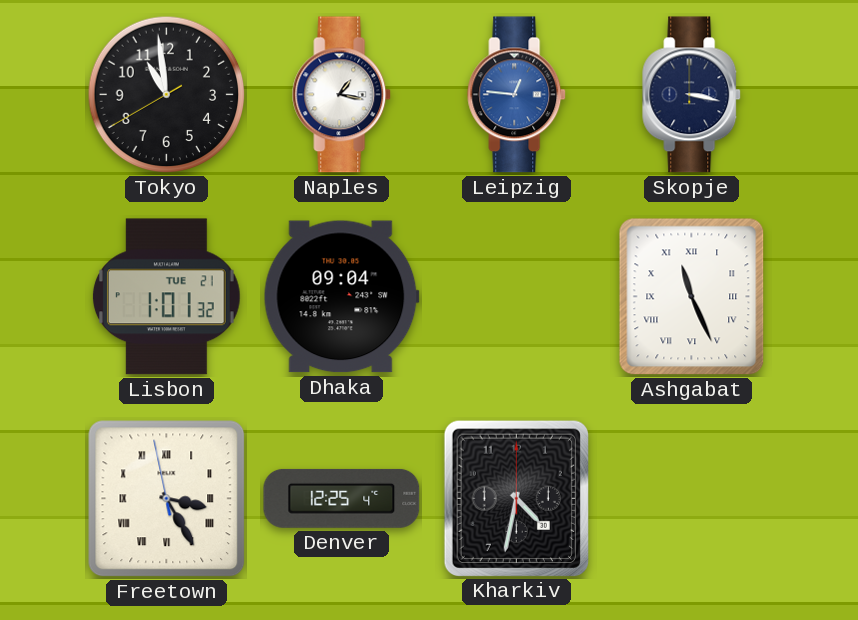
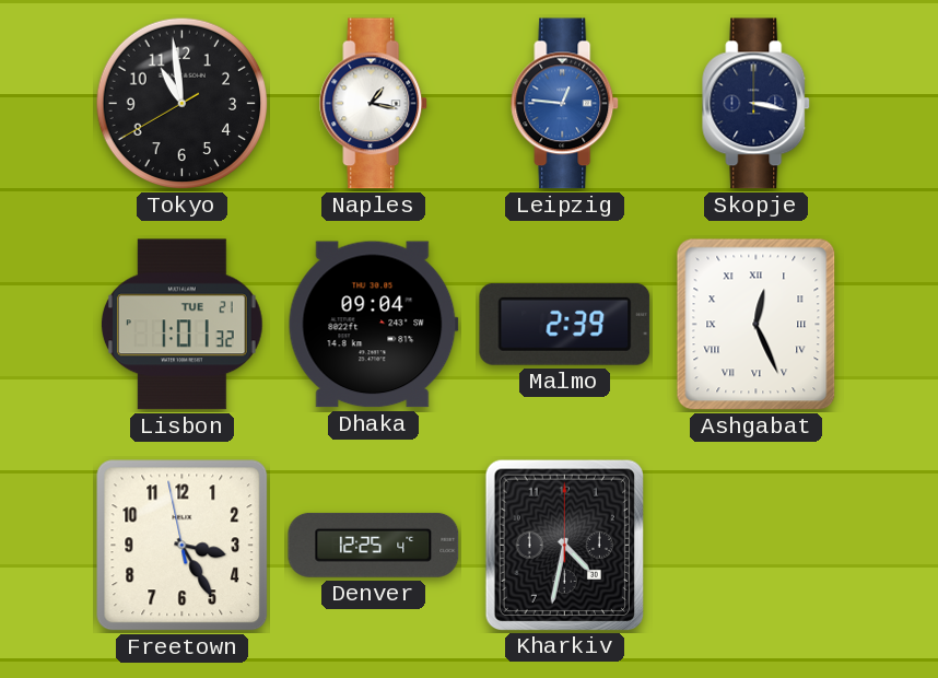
Malmo: none -> 2:39 (565, 324)
Ashgabat: 11:26 -> 12:26 (757, 325)
Freetown numerals: Roman -> Arabic (183, 546)
